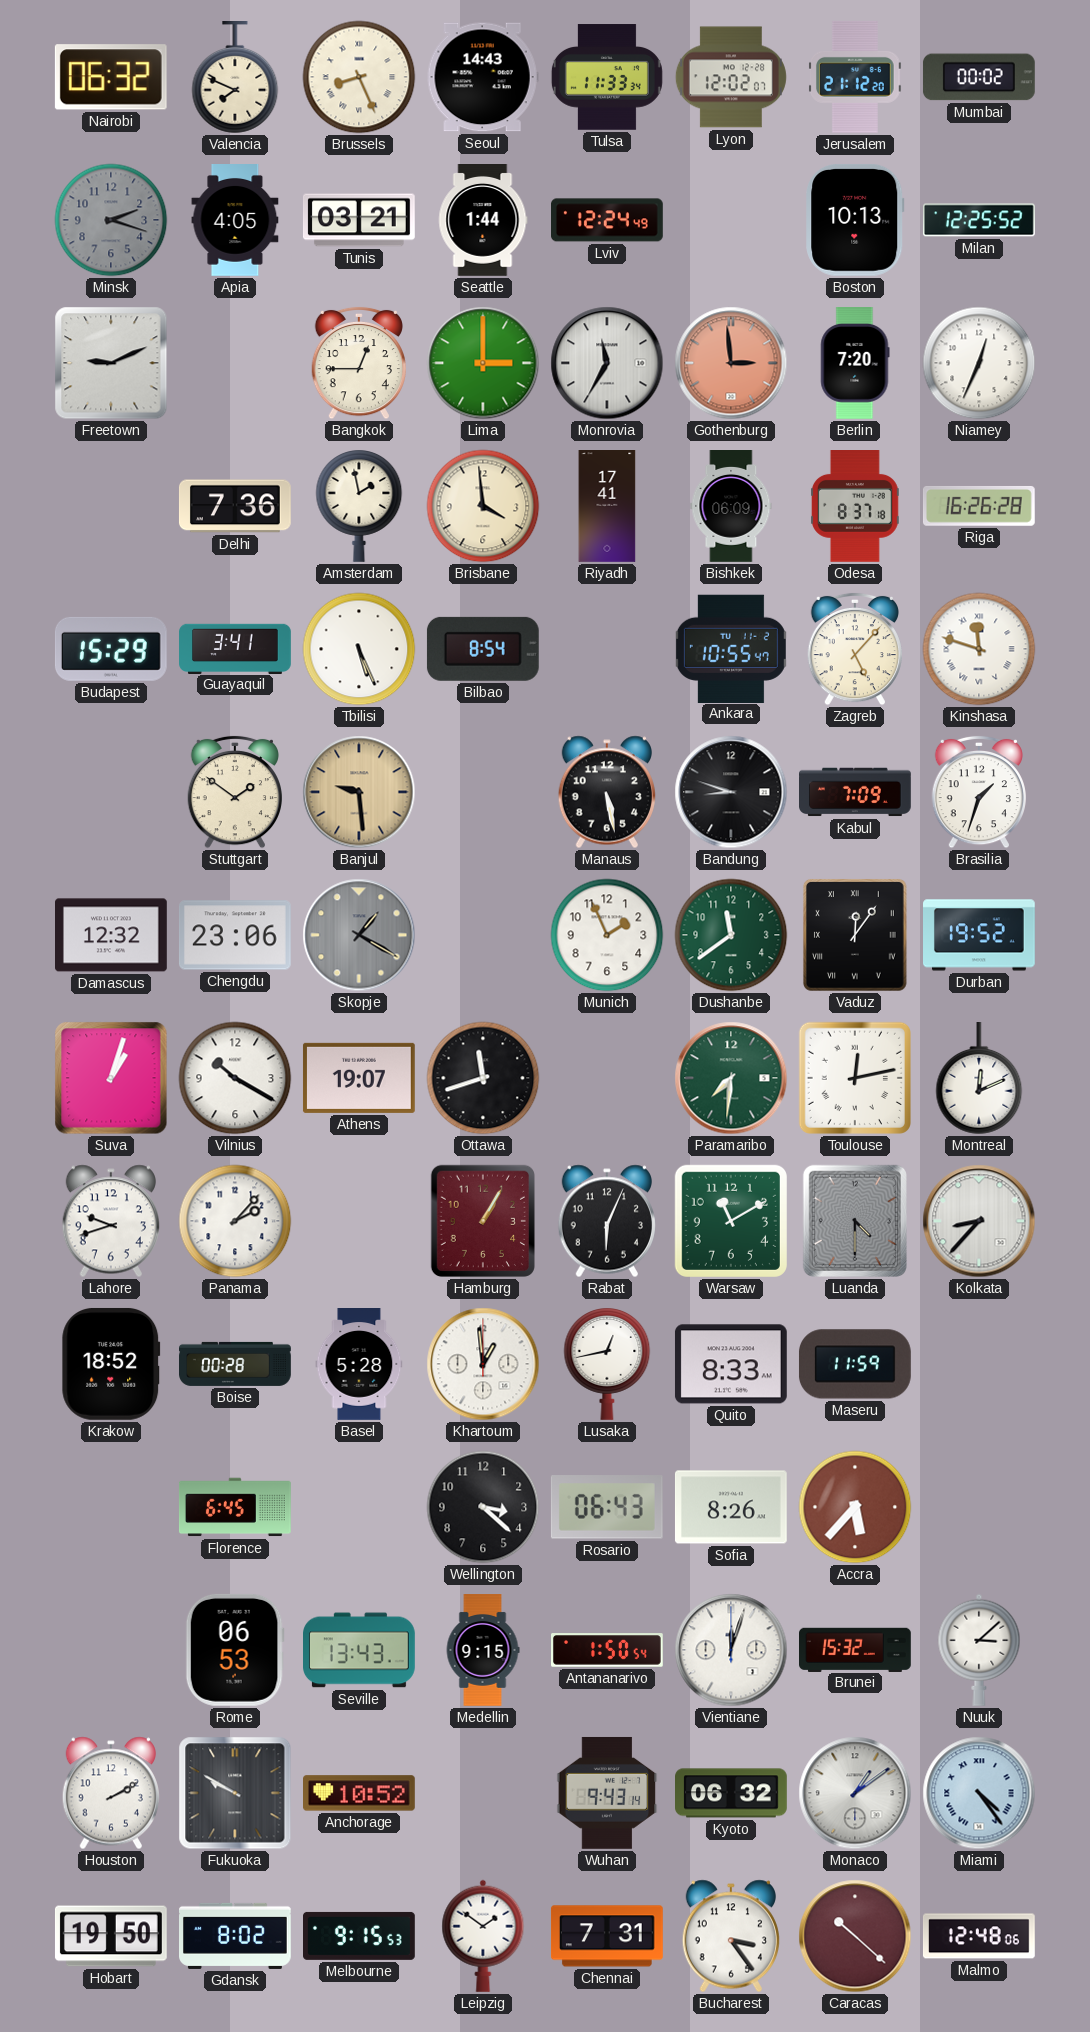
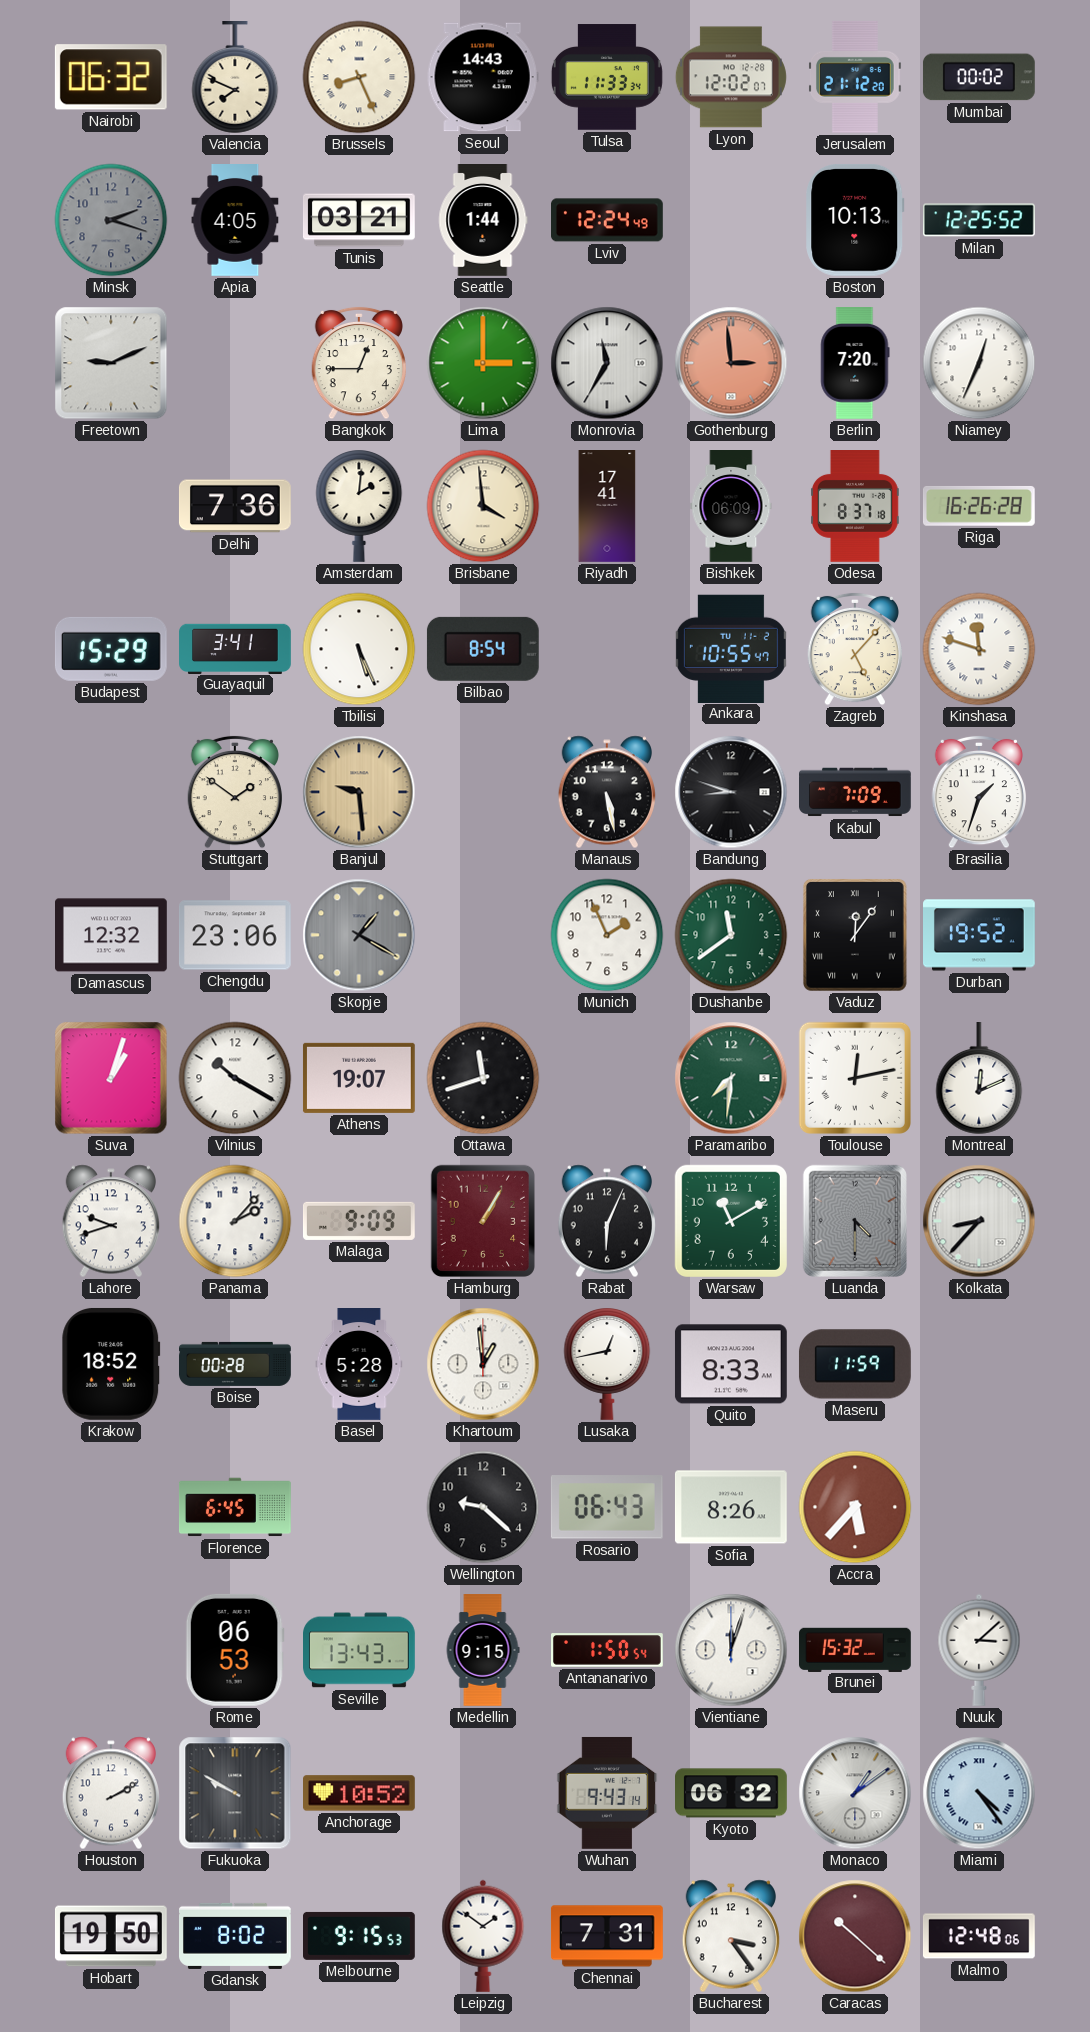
Amsterdam: 1:58 -> 2:01 (359, 506)
Malaga: none -> 9:09 (359, 1221)
Wellington: 3:22 -> 9:22 (483, 1507)
